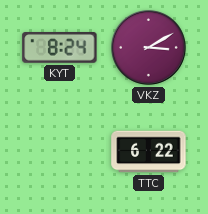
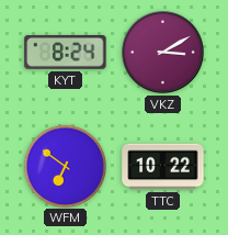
WFM: none -> 6:51 (65, 166)
TTC: 6:22 -> 10:22 (163, 167)
